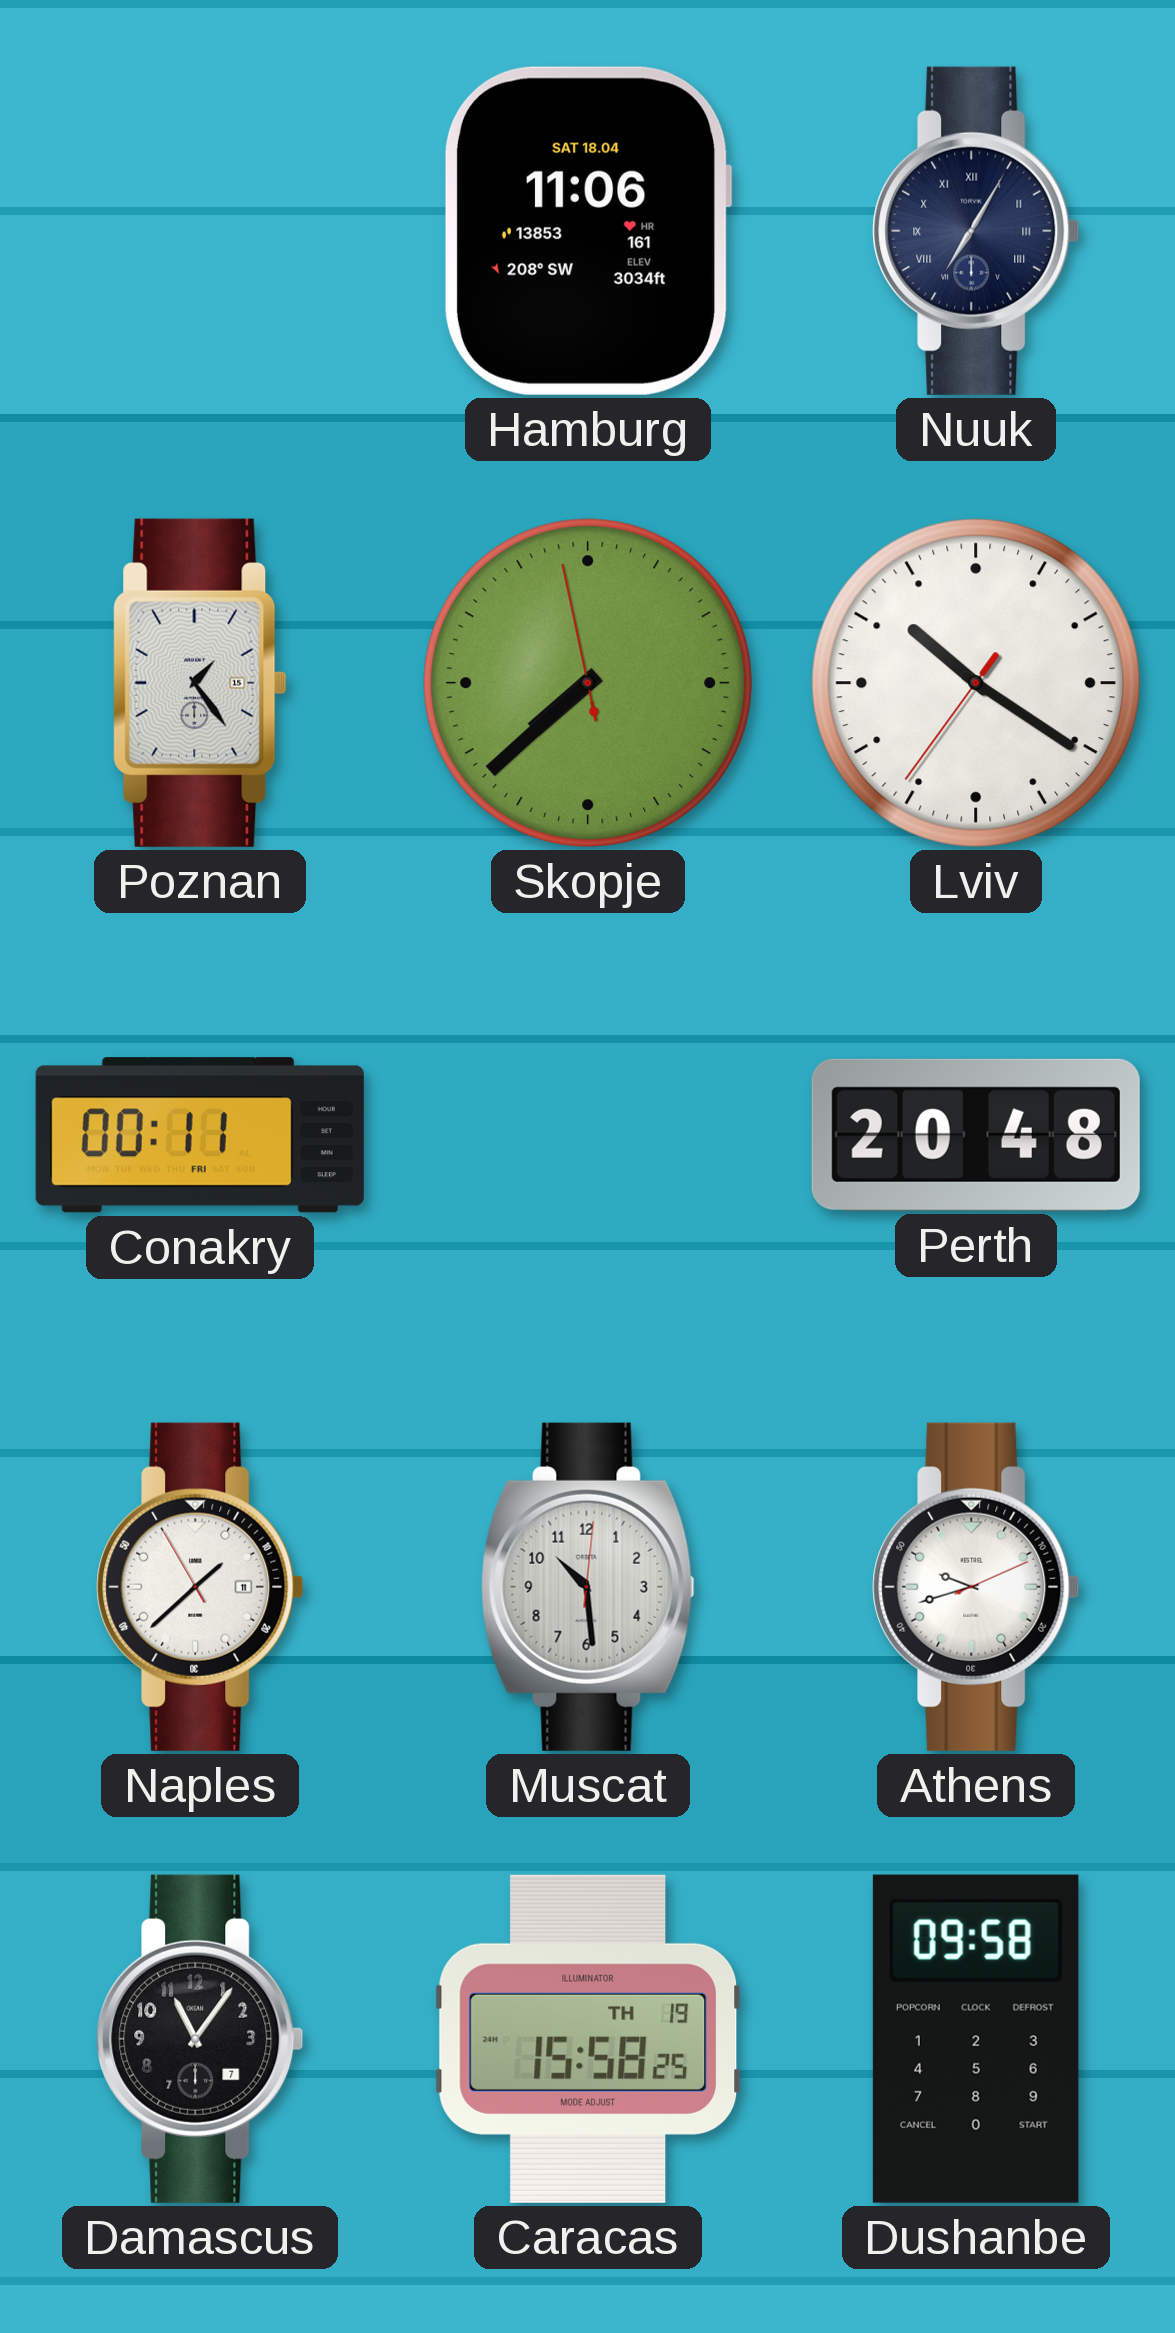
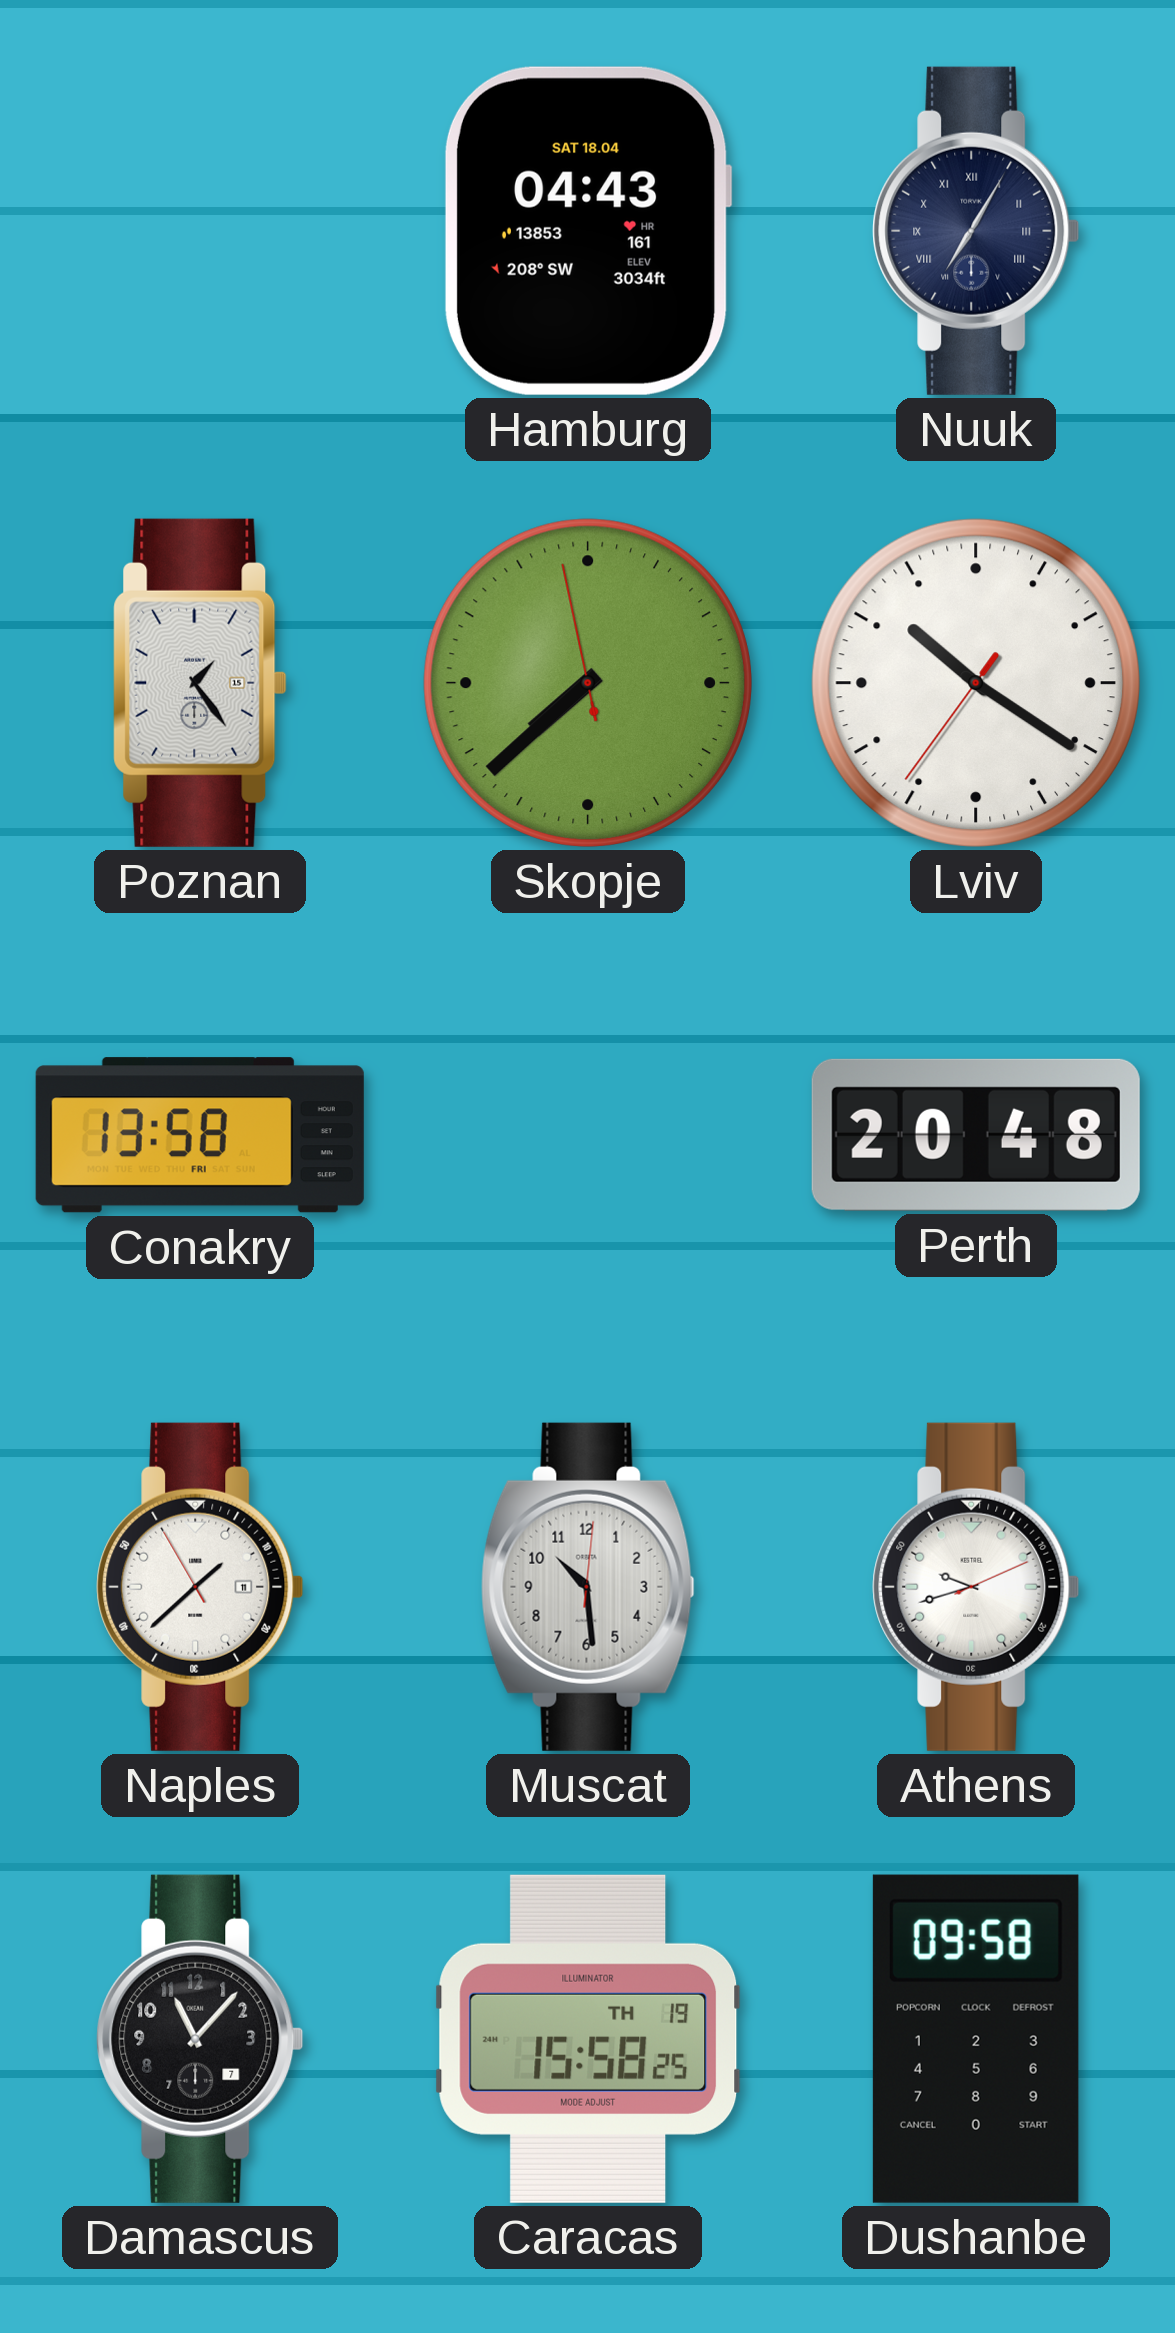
Hamburg: 11:06 -> 04:43 (588, 231)
Conakry: 00:11 -> 13:58 (200, 1135)
Damascus: 11:06 -> 11:07 (200, 2039)
